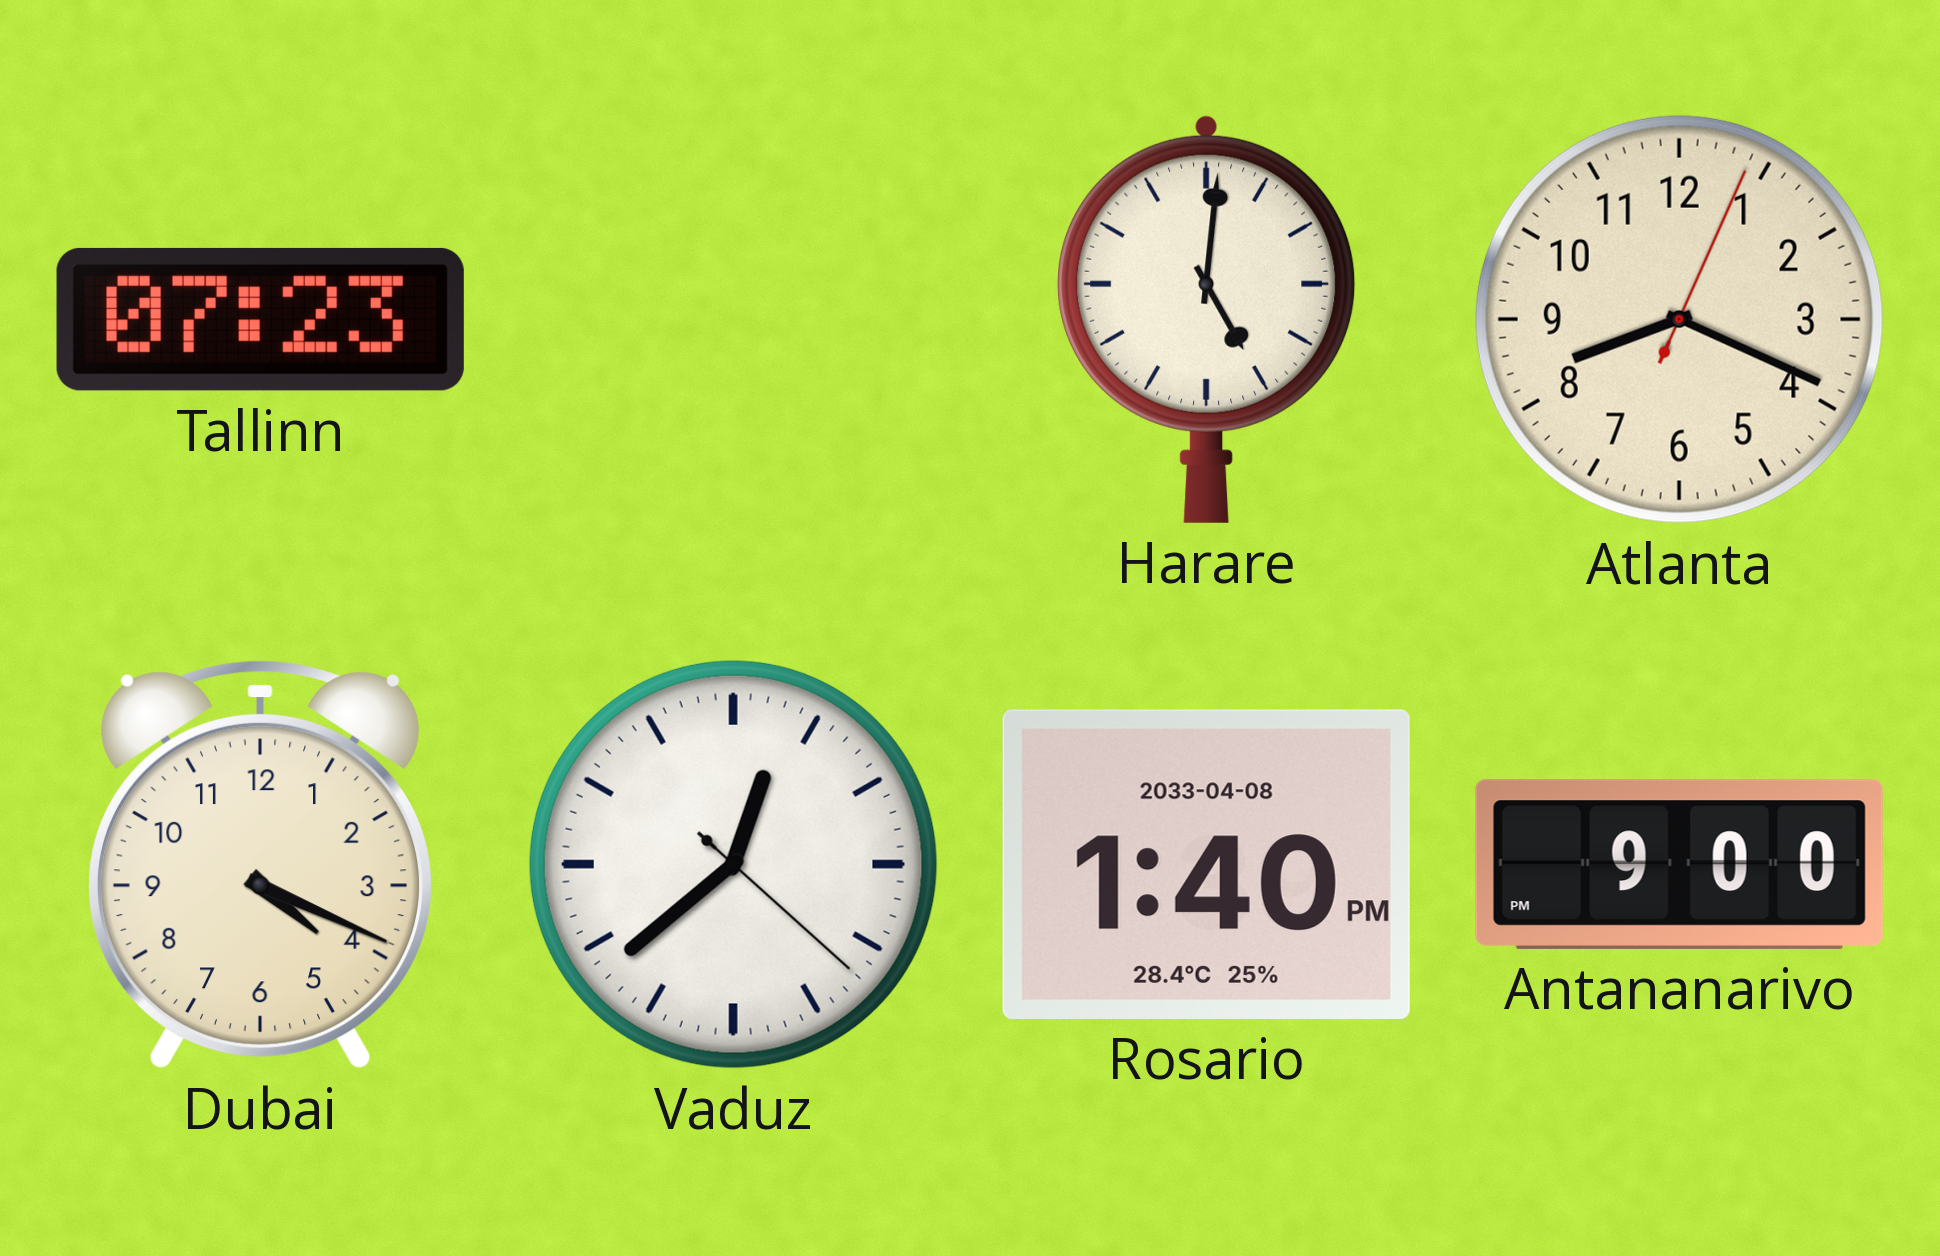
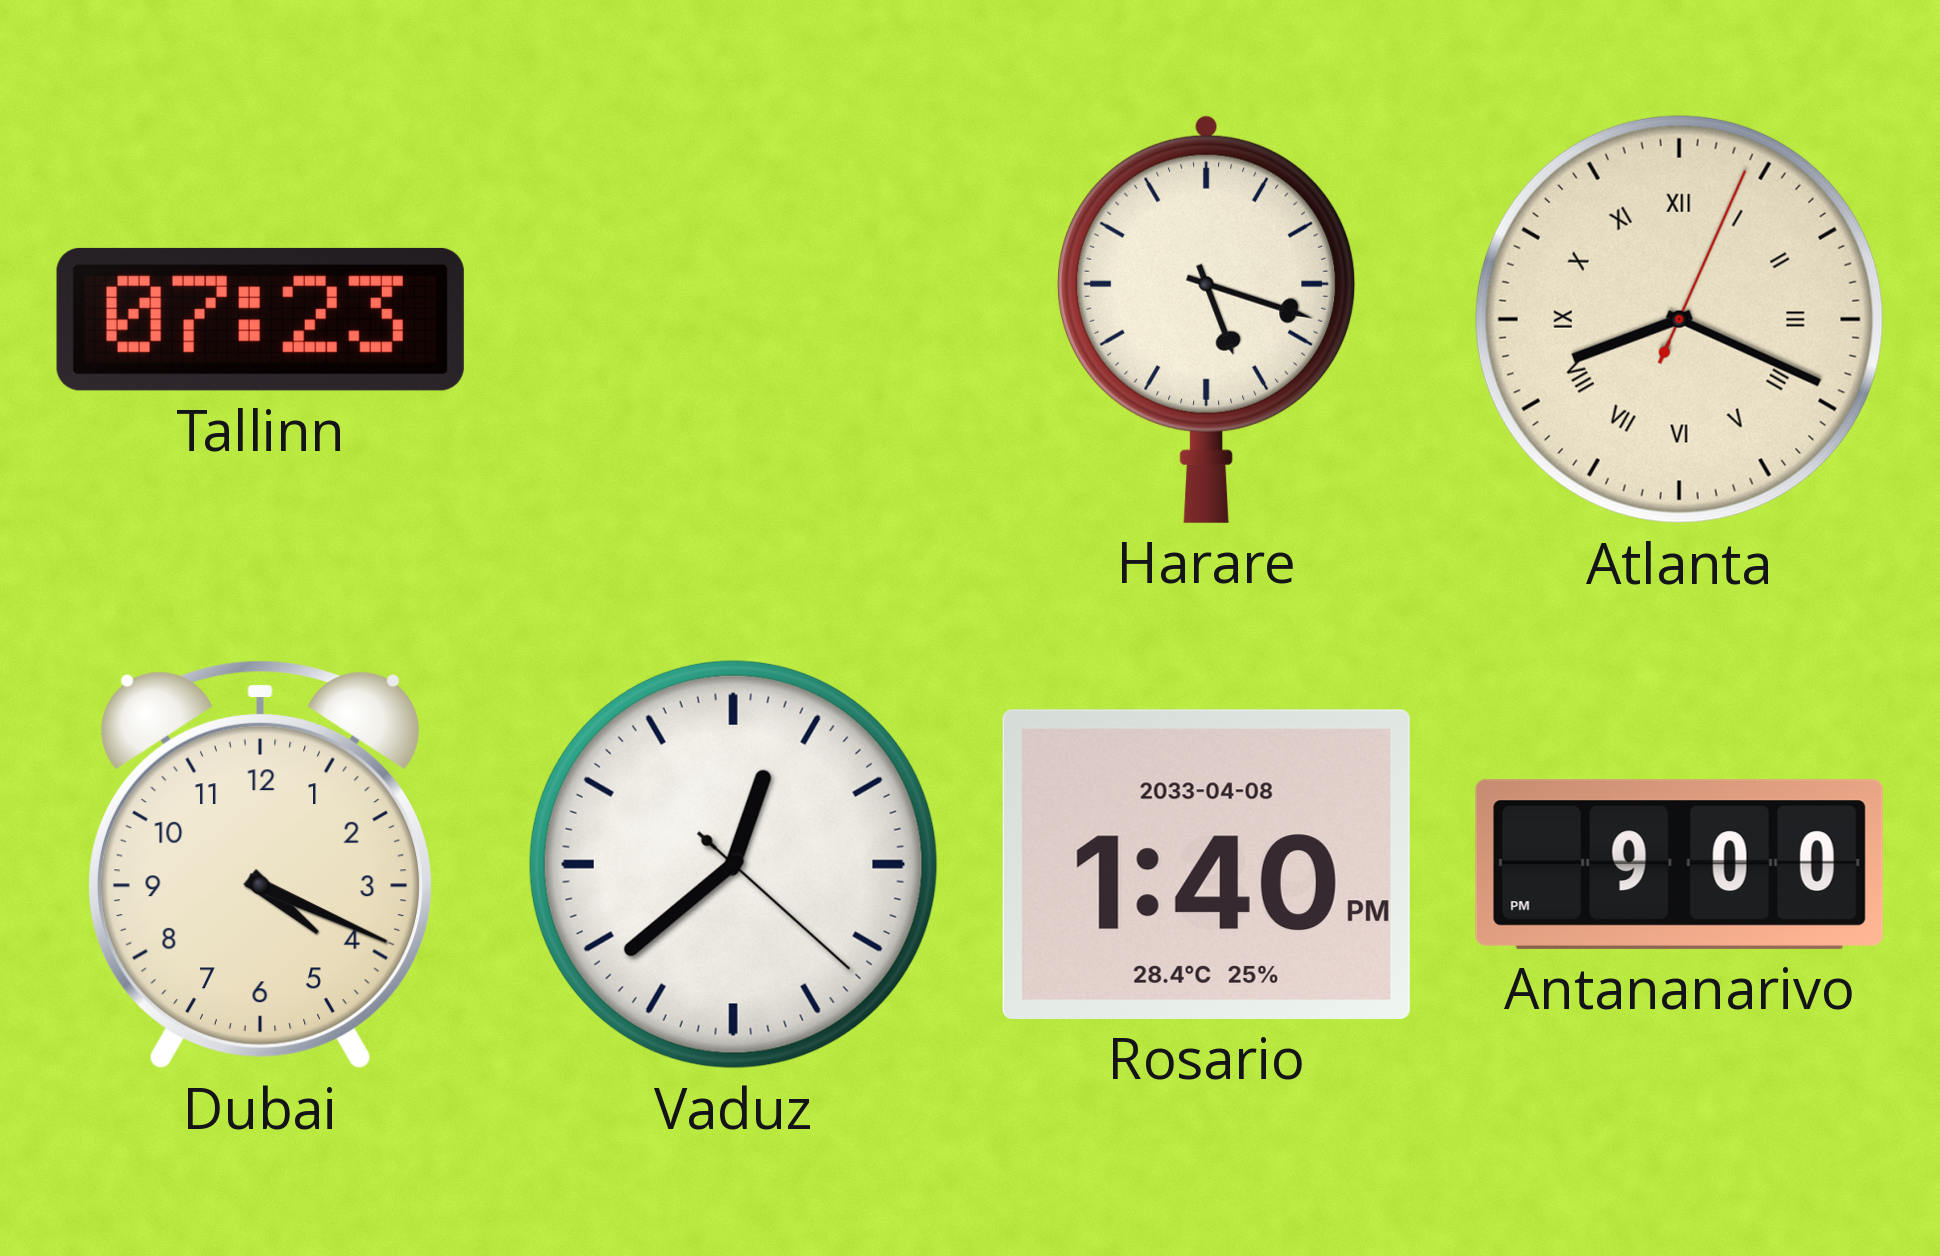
Harare: 5:01 -> 5:18 (1207, 319)
Atlanta numerals: Arabic -> Roman (1679, 319)
